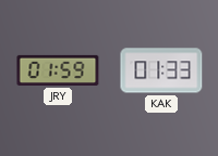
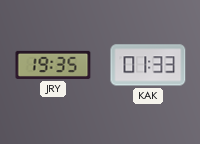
JRY: 01:59 -> 19:35 (53, 65)
